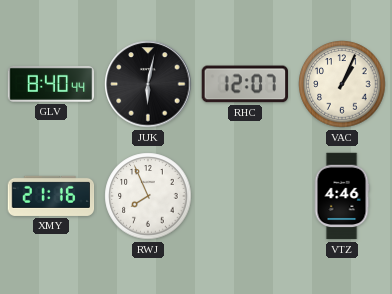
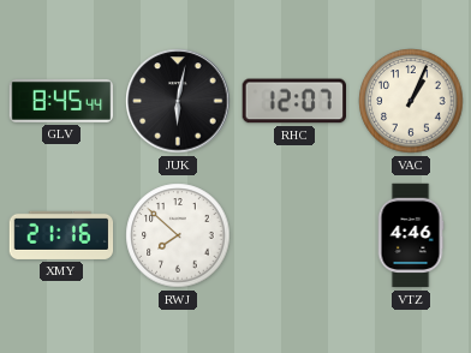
GLV: 8:40 -> 8:45 (61, 101)
RWJ: 7:56 -> 7:52 (178, 235)
